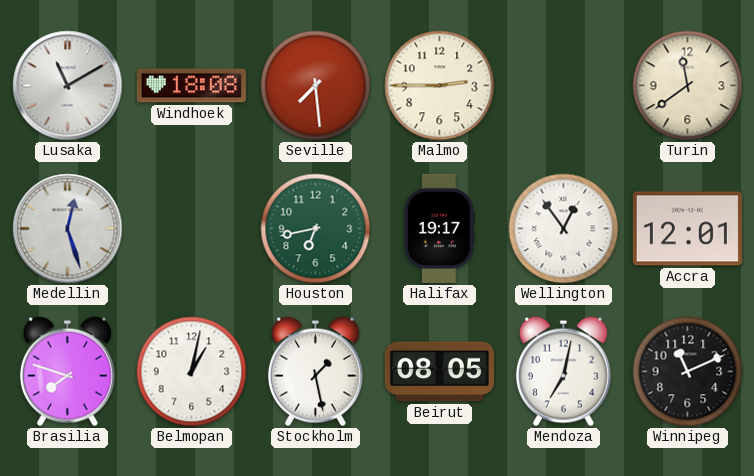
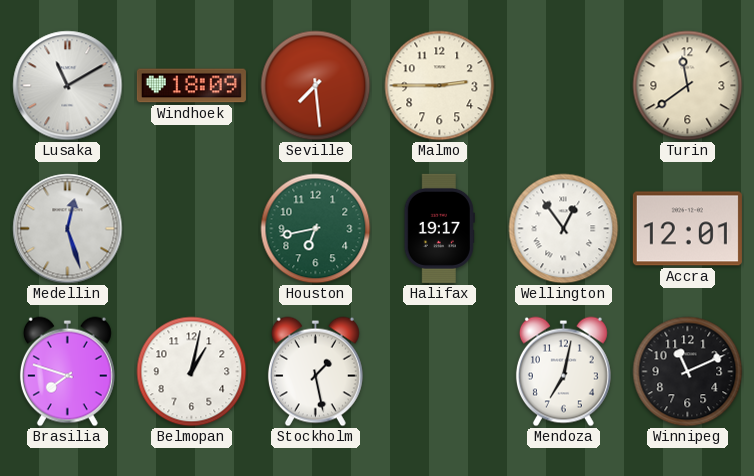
Windhoek: 18:08 -> 18:09 (191, 86)
Beirut: 08:05 -> none (439, 372)
